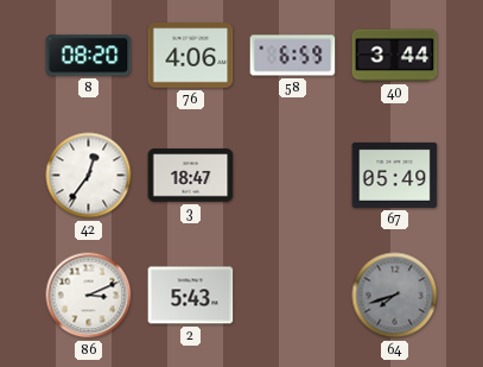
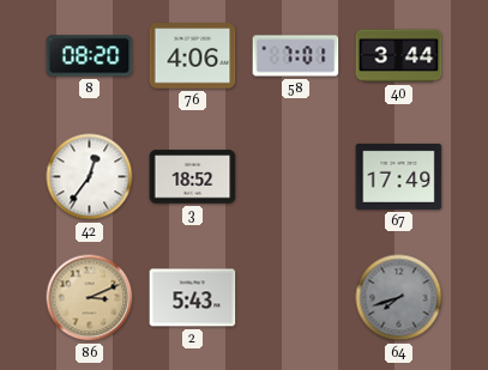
58: 6:59 -> 7:01 (296, 56)
3: 18:47 -> 18:52 (193, 177)
67: 05:49 -> 17:49 (399, 176)
86 dial: white -> champagne (90, 298)
